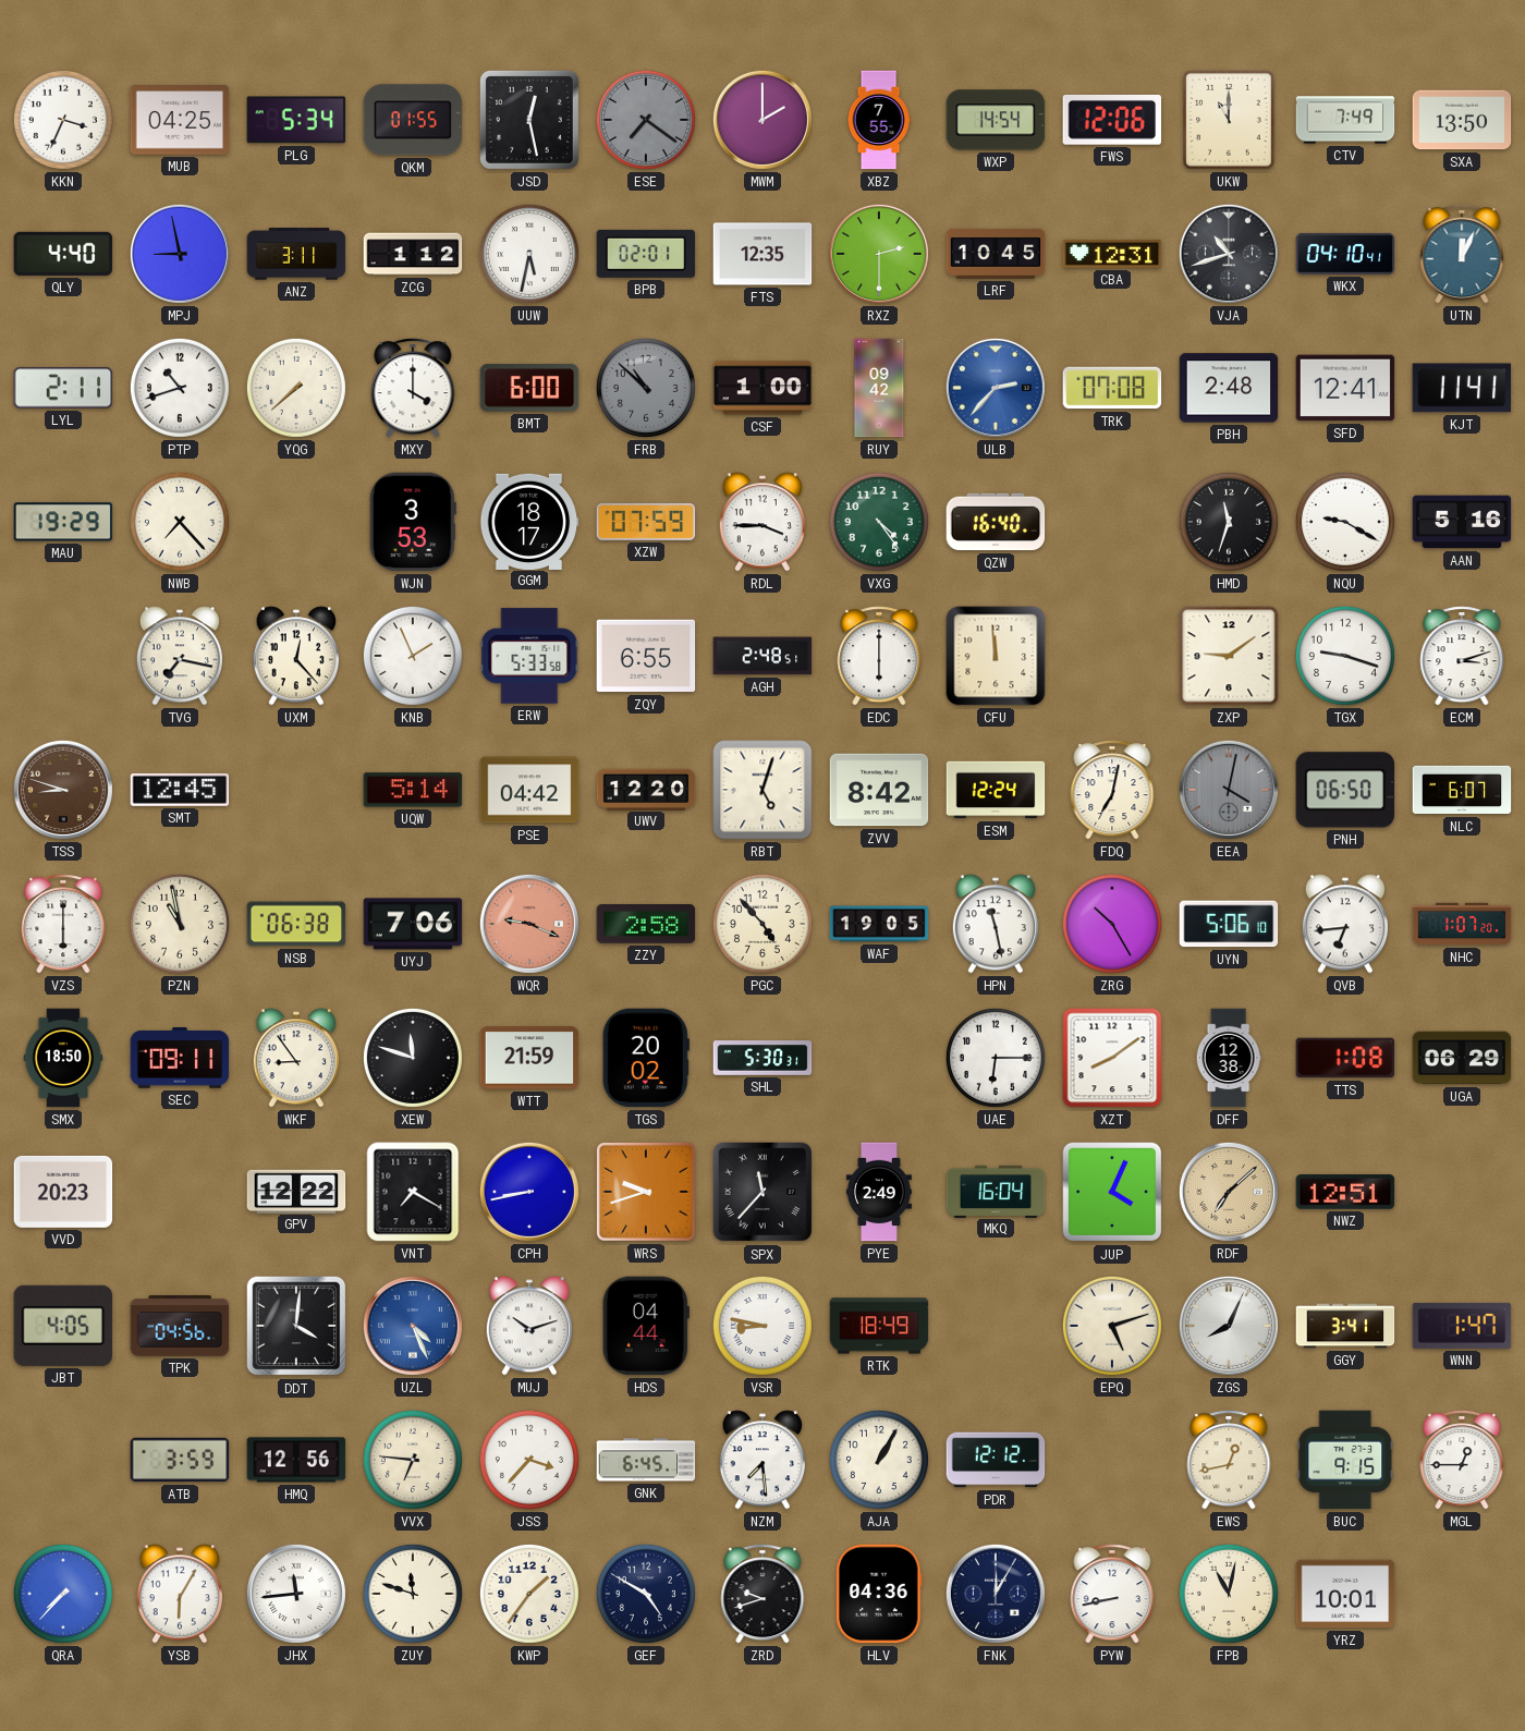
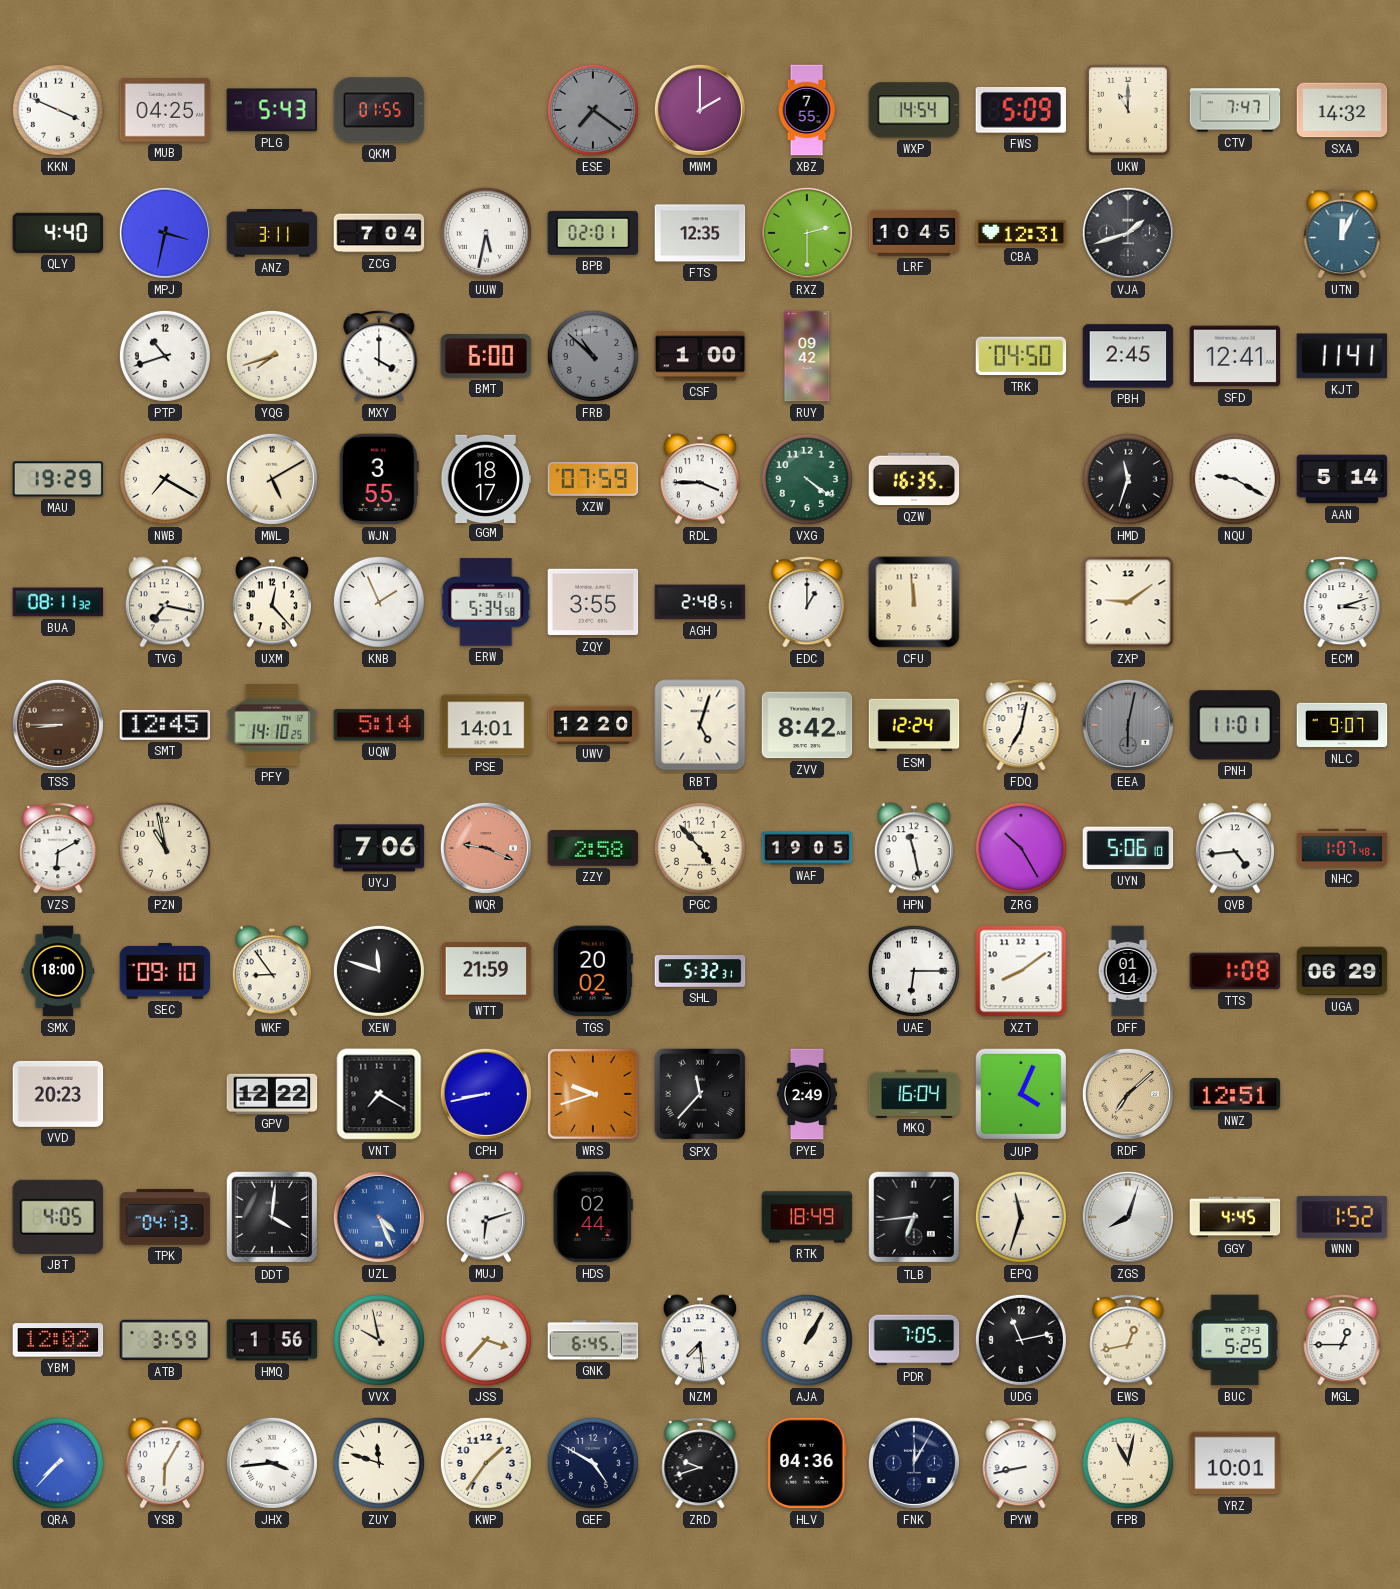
KKN: 3:34 -> 3:49 (58, 110)
PLG: 5:34 -> 5:43 (272, 110)
JSD: 12:28 -> none (529, 120)
FWS: 12:06 -> 5:09 (1021, 110)
CTV: 7:49 -> 7:47 (1235, 110)
SXA: 13:50 -> 14:32 (1342, 110)
MPJ: 8:58 -> 3:32 (165, 233)
ZCG: 1:12 -> 7:04 (379, 233)
VJA: 10:42 -> 1:42 (1128, 233)
WKX: 04:10 -> none (1345, 254)
LYL: 2:11 -> none (63, 388)
YQG: 7:38 -> 7:42 (272, 356)
ULB: 2:37 -> none (996, 388)
TRK: 07:08 -> 04:50 (1021, 356)
PBH: 2:48 -> 2:45 (1128, 356)
NWB: 7:23 -> 7:20 (165, 479)
MWL: none -> 5:10 (272, 479)
WJN: 3:53 -> 3:55 (379, 479)
VXG: 4:24 -> 4:21 (807, 479)
QZW: 16:40 -> 16:35 (914, 479)
AAN: 5:16 -> 5:14 (1342, 479)
BUA: none -> 08:11 (58, 602)
ERW: 5:33 -> 5:34 (486, 602)
ZQY: 6:55 -> 3:55 (593, 602)
EDC: 6:00 -> 1:00 (807, 602)
TGX: 9:18 -> none (1345, 656)
TSS: 8:48 -> 8:45 (58, 725)
PFY: none -> 14:10 (272, 725)
PSE: 04:42 -> 14:01 (486, 725)
EEA: 4:02 -> 6:02 (1128, 725)
PNH: 06:50 -> 11:01 (1235, 725)
NLC: 6:07 -> 9:07 (1342, 725)
VZS: 6:00 -> 6:10 (58, 848)
NSB: 06:38 -> none (296, 924)
QVB: 6:44 -> 4:44 (1234, 848)
NHC: 1:07:20 -> 1:07:48 (1342, 848)
SMX: 18:50 -> 18:00 (58, 971)
SEC: 09:11 -> 09:10 (165, 972)
SHL: 5:30 -> 5:32 (700, 971)
DFF: 12:38 -> 01:14 (1128, 971)
TPK: 04:56 -> 04:13 (165, 1217)
MUJ: 10:12 -> 6:12 (485, 1217)
HDS: 04:44 -> 02:44 (593, 1217)
VSR: 8:47 -> none (762, 1326)
TLB: none -> 6:44 (914, 1217)
EPQ: 5:12 -> 11:33 (1021, 1217)
ZGS: 8:04 -> 8:03 (1128, 1217)
GGY: 3:41 -> 4:45 (1235, 1217)
WNN: 1:47 -> 1:52 (1342, 1217)
YBM: none -> 12:02 (58, 1340)
HMQ: 12:56 -> 1:56 (272, 1340)
VVX: 6:46 -> 9:58 (379, 1340)
PDR: 12:12 -> 7:05 (914, 1340)
UDG: none -> 11:13 (1021, 1340)
BUC: 9:15 -> 5:25 (1235, 1340)
JHX: 11:44 -> 3:44 (272, 1463)
